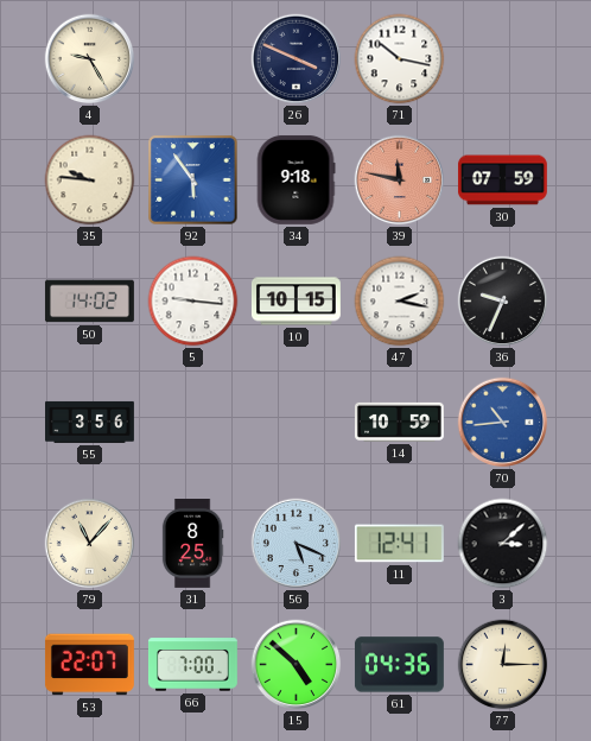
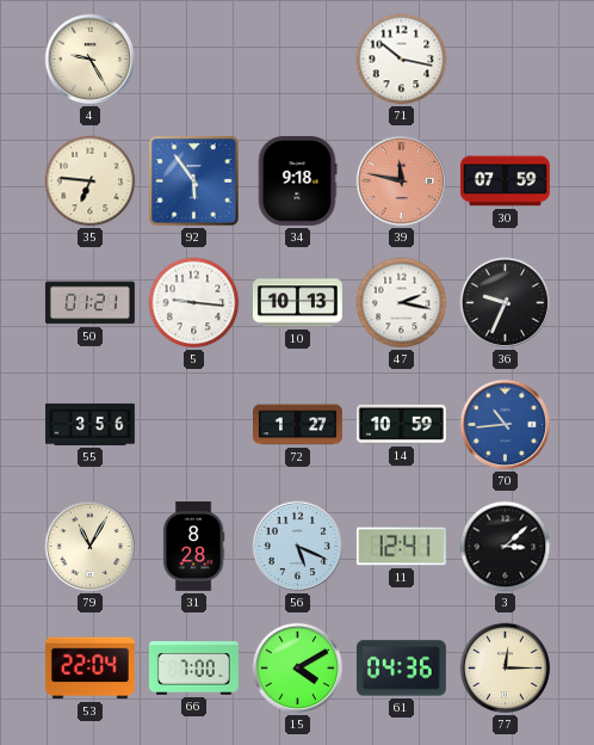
26: 3:49 -> none (297, 59)
35: 9:46 -> 6:46 (91, 181)
50: 14:02 -> 01:21 (89, 303)
10: 10:15 -> 10:13 (297, 303)
72: none -> 1:27 (298, 425)
79: 11:07 -> 11:05 (91, 547)
31: 8:25 -> 8:28 (193, 547)
53: 22:07 -> 22:04 (89, 669)
15: 4:52 -> 4:10 (298, 669)
